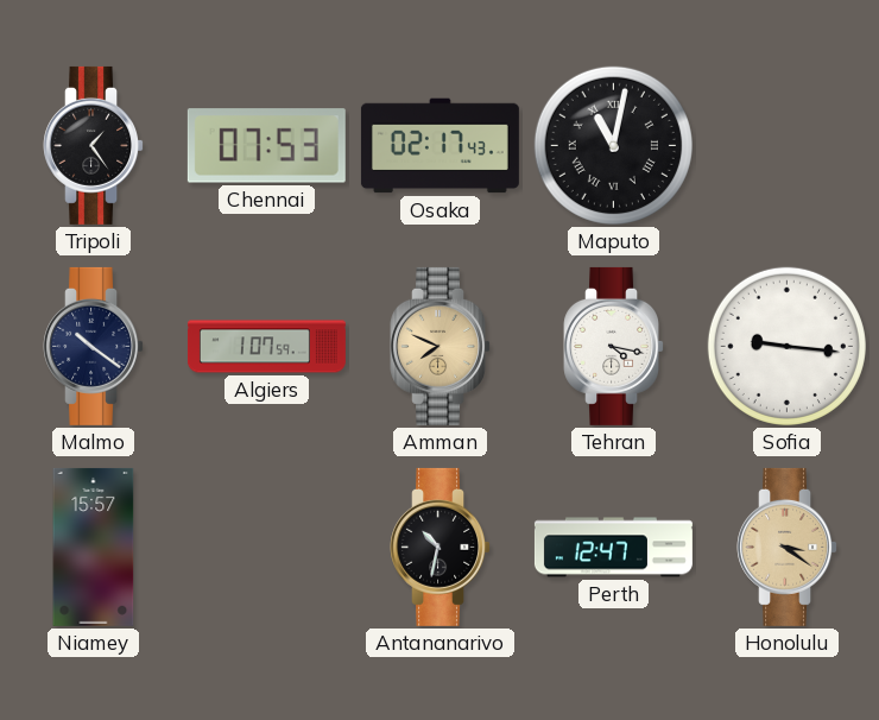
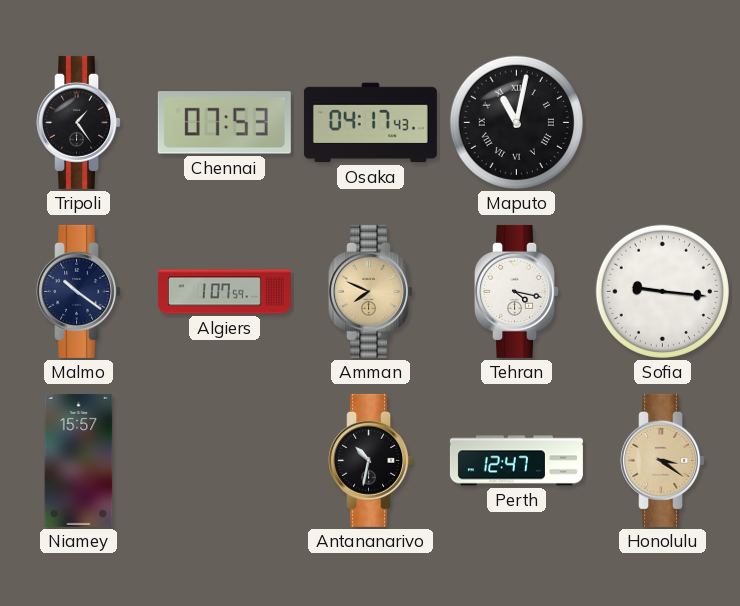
Osaka: 02:17 -> 04:17 (370, 123)
